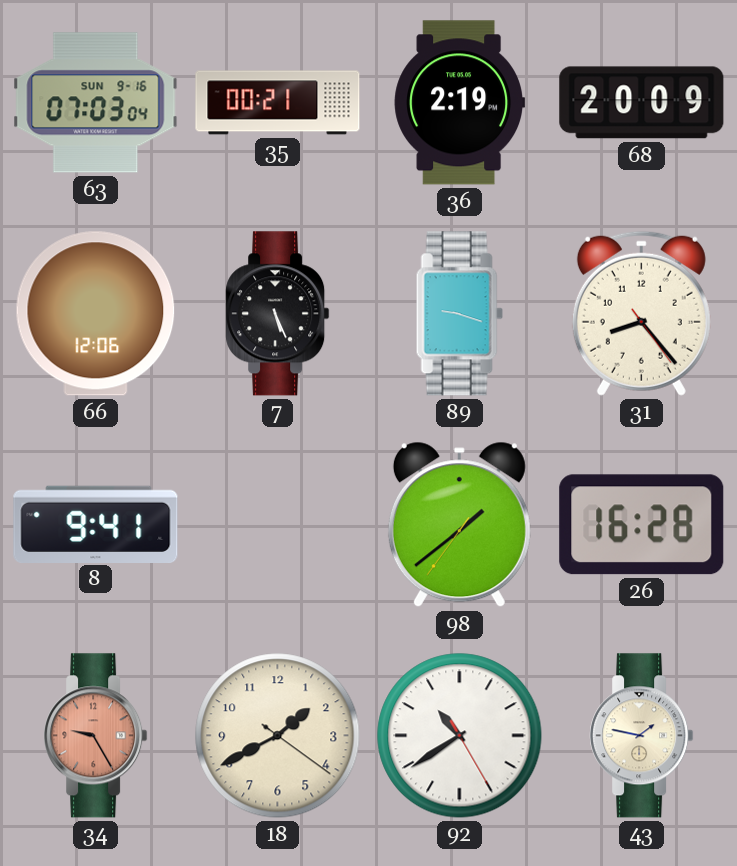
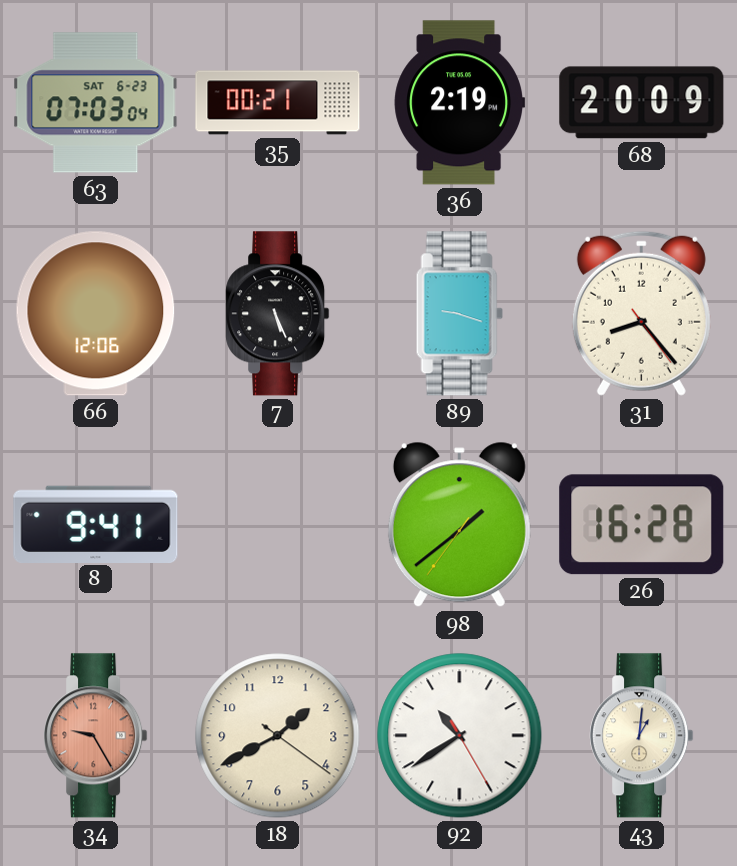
63 date: SUN 9-16 -> SAT 6-23 (96, 103)
43: 1:47 -> 1:01 (642, 736)
